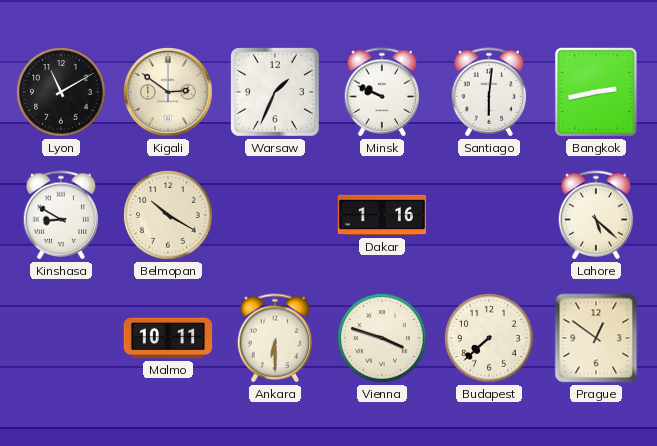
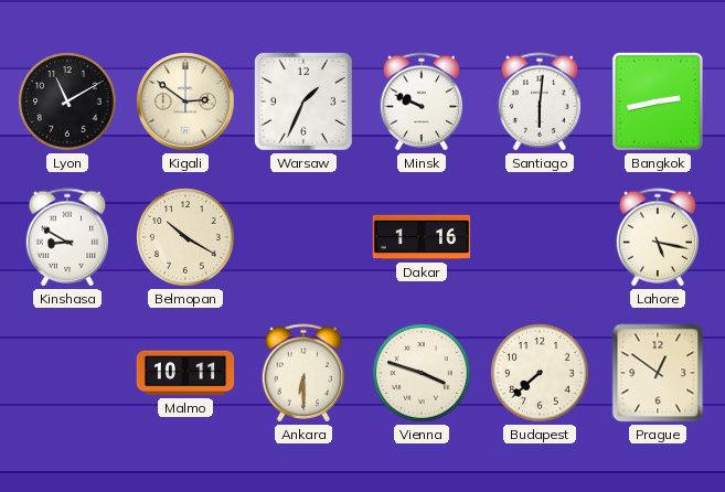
Lahore: 5:22 -> 5:17 (658, 237)
